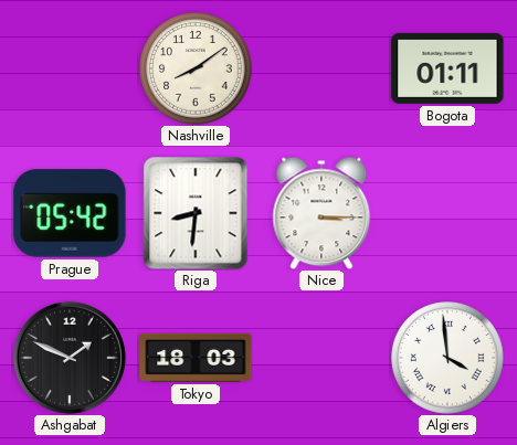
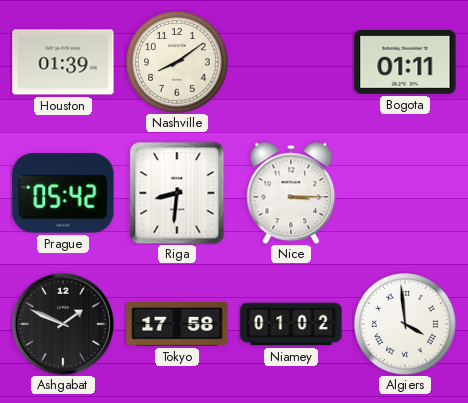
Houston: none -> 01:39 (63, 62)
Tokyo: 18:03 -> 17:58 (177, 324)
Niamey: none -> 01:02 (291, 324)
